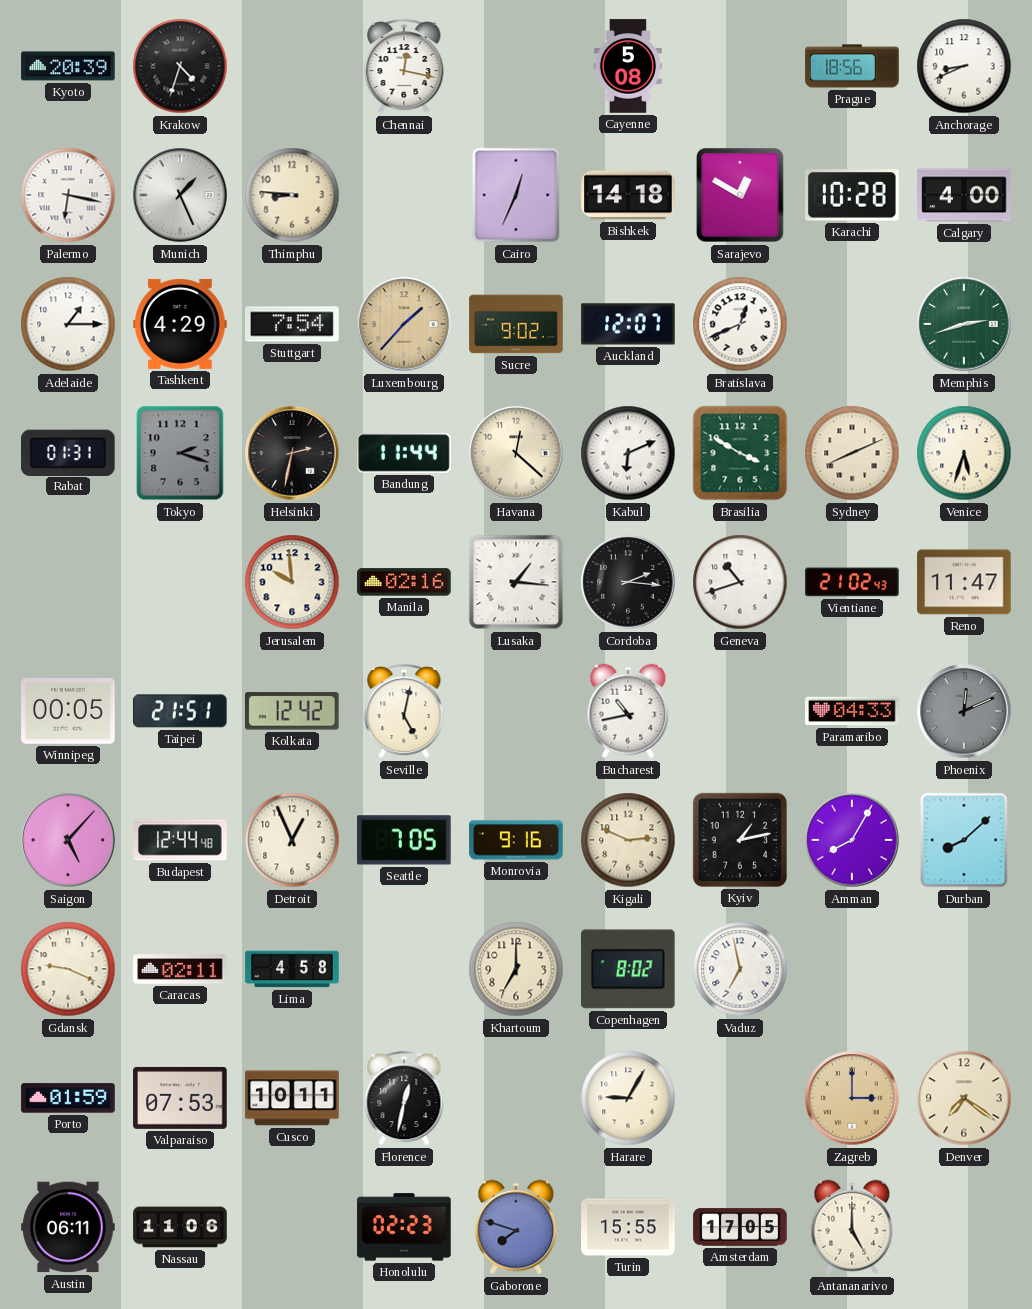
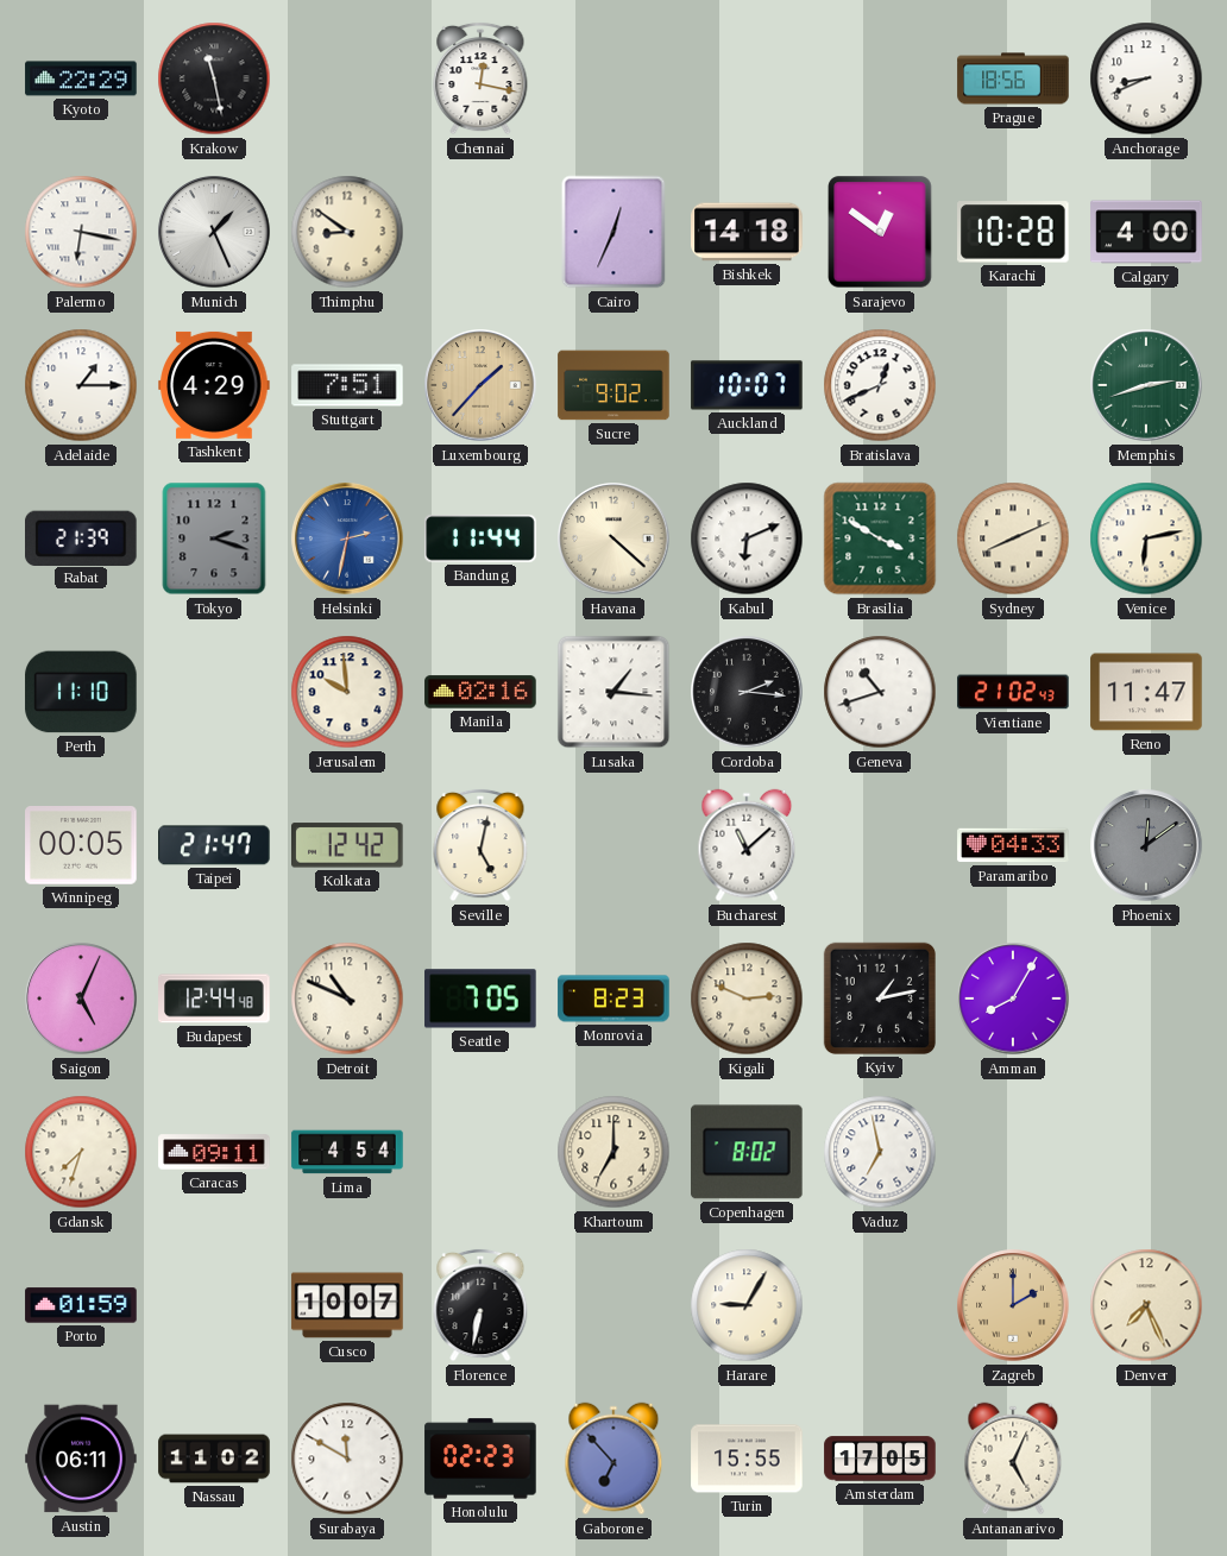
Kyoto: 20:39 -> 22:29 (81, 78)
Krakow: 4:33 -> 11:28 (214, 78)
Cayenne: 5:08 -> none (628, 66)
Thimphu: 8:46 -> 8:51 (347, 232)
Sarajevo: 12:50 -> 12:51 (880, 232)
Stuttgart: 7:54 -> 7:51 (347, 385)
Auckland: 12:07 -> 10:07 (747, 385)
Rabat: 01:31 -> 21:39 (82, 537)
Helsinki dial: black -> blue (347, 538)
Havana: 12:22 -> 4:22 (613, 538)
Venice: 5:33 -> 6:13 (1146, 538)
Perth: none -> 11:10 (81, 692)
Taipei: 21:51 -> 21:47 (214, 845)
Bucharest: 10:43 -> 11:08 (747, 845)
Phoenix: 12:11 -> 12:09 (1146, 845)
Saigon: 5:07 -> 5:04 (81, 999)
Detroit: 12:56 -> 10:49 (347, 999)
Monrovia: 9:16 -> 8:23 (613, 999)
Durban: 8:08 -> none (964, 840)
Gdansk: 9:19 -> 7:33 (81, 1152)
Caracas: 02:11 -> 09:11 (214, 1152)
Lima: 4:58 -> 4:54 (347, 1152)
Valparaiso: 07:53 -> none (180, 1098)
Cusco: 10:11 -> 10:07 (347, 1305)
Florence: 12:32 -> 6:32 (480, 1305)
Zagreb: 3:00 -> 2:00 (1013, 1305)
Denver: 7:21 -> 7:26 (1146, 1305)
Nassau: 11:06 -> 11:02 (214, 1459)
Surabaya: none -> 11:50 (347, 1459)
Gaborone: 7:48 -> 6:53 (613, 1459)
Antananarivo: 5:00 -> 5:04 (1013, 1459)
